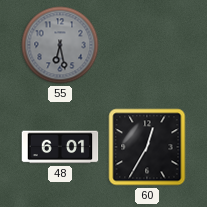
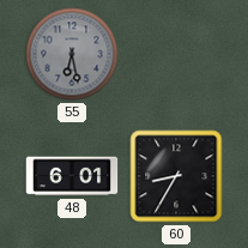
60: 12:35 -> 8:35 (176, 176)
